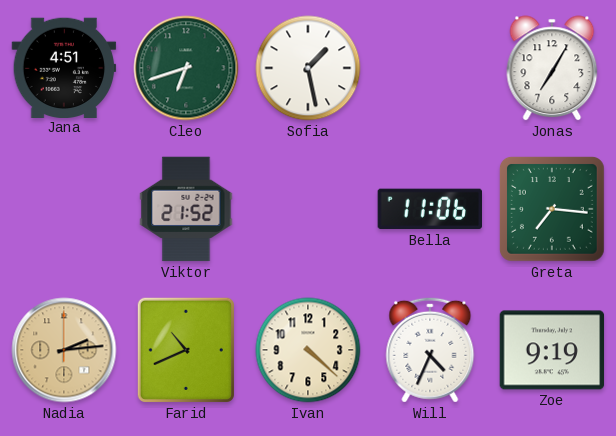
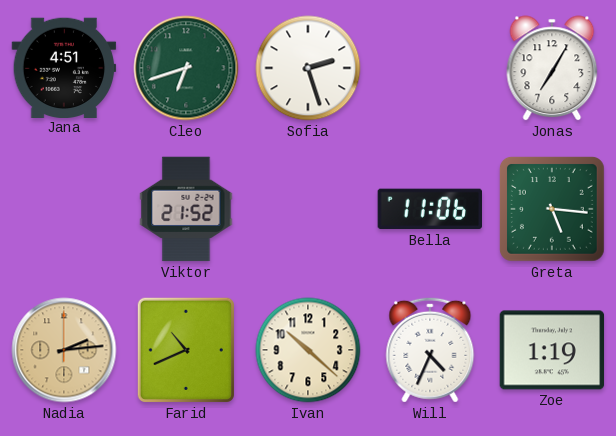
Sofia: 1:28 -> 2:27 (308, 68)
Greta: 7:16 -> 5:16 (552, 209)
Ivan: 4:22 -> 10:22 (308, 350)
Zoe: 9:19 -> 1:19 (552, 350)
